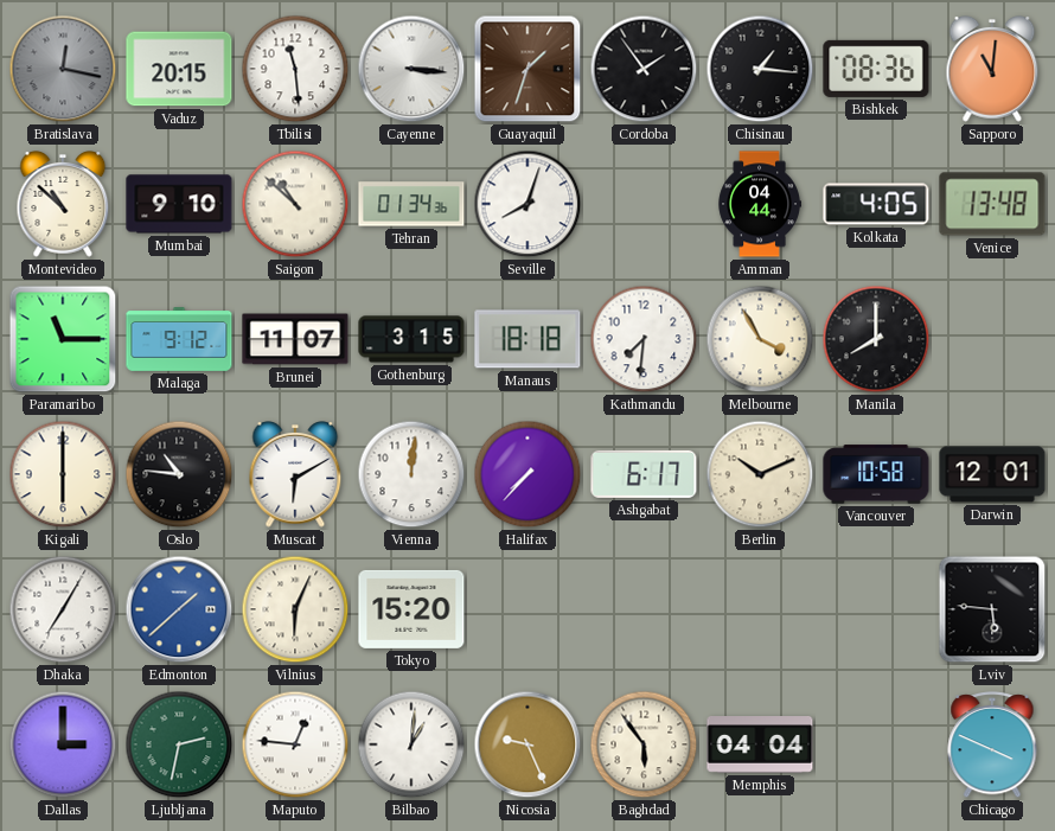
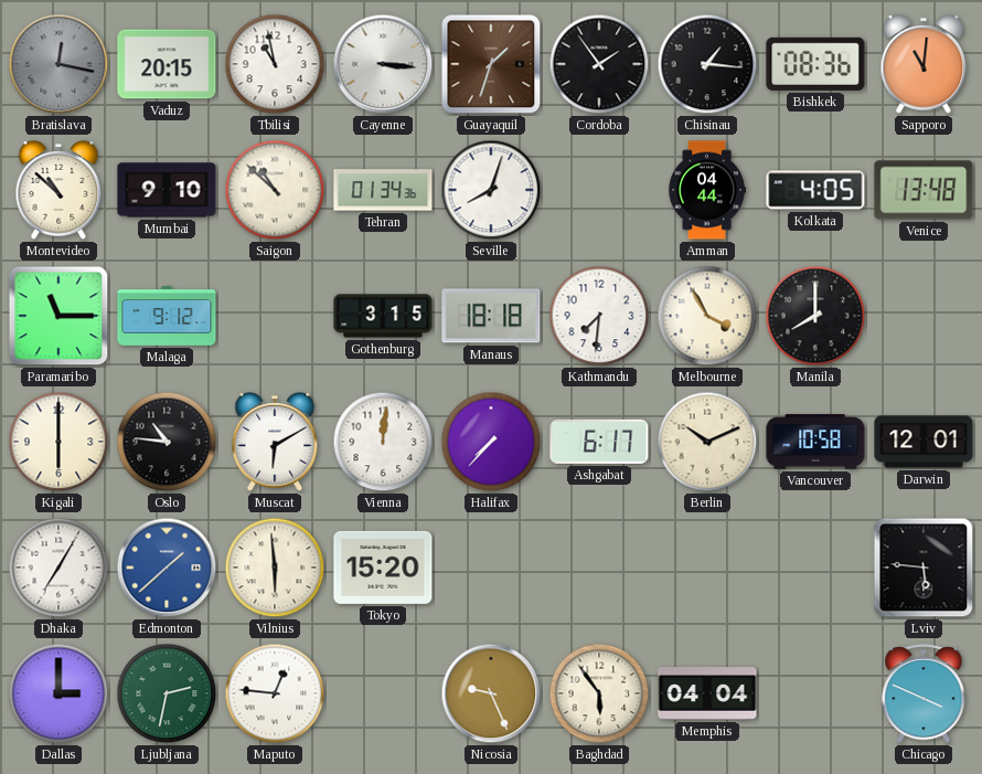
Tbilisi: 11:29 -> 10:58 (275, 64)
Brunei: 11:07 -> none (295, 339)
Vilnius: 6:04 -> 5:59 (275, 568)
Bilbao: 1:01 -> none (411, 744)
